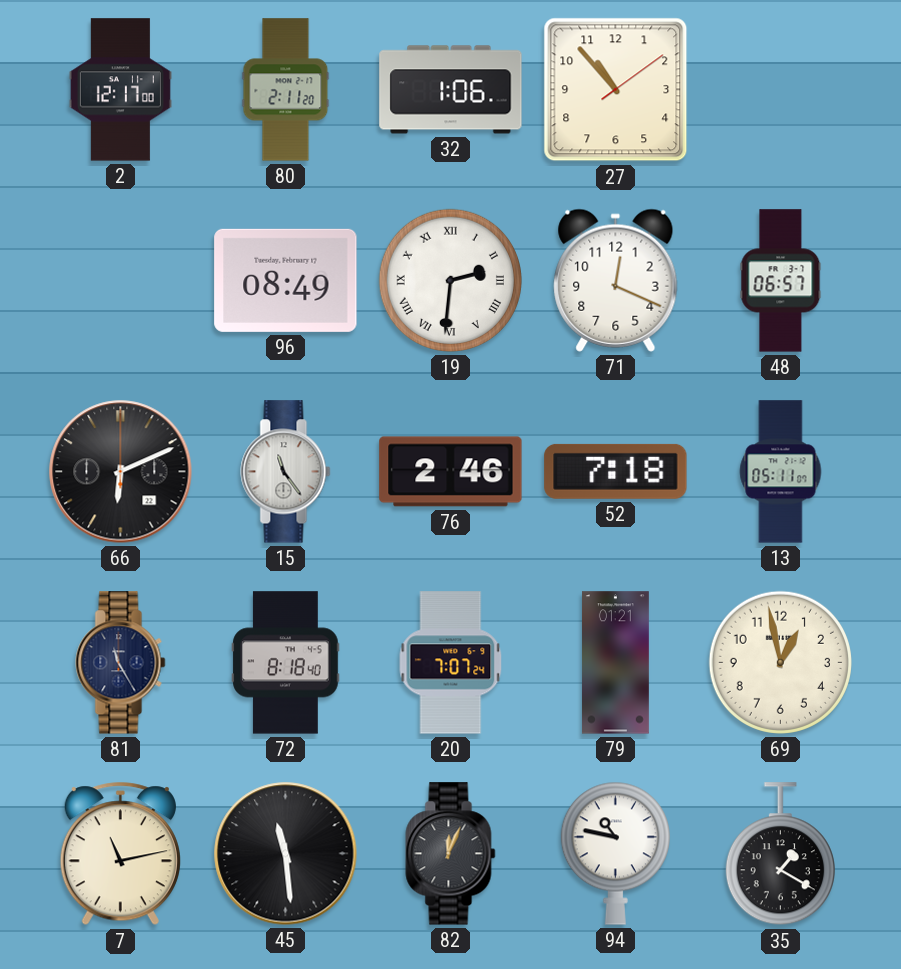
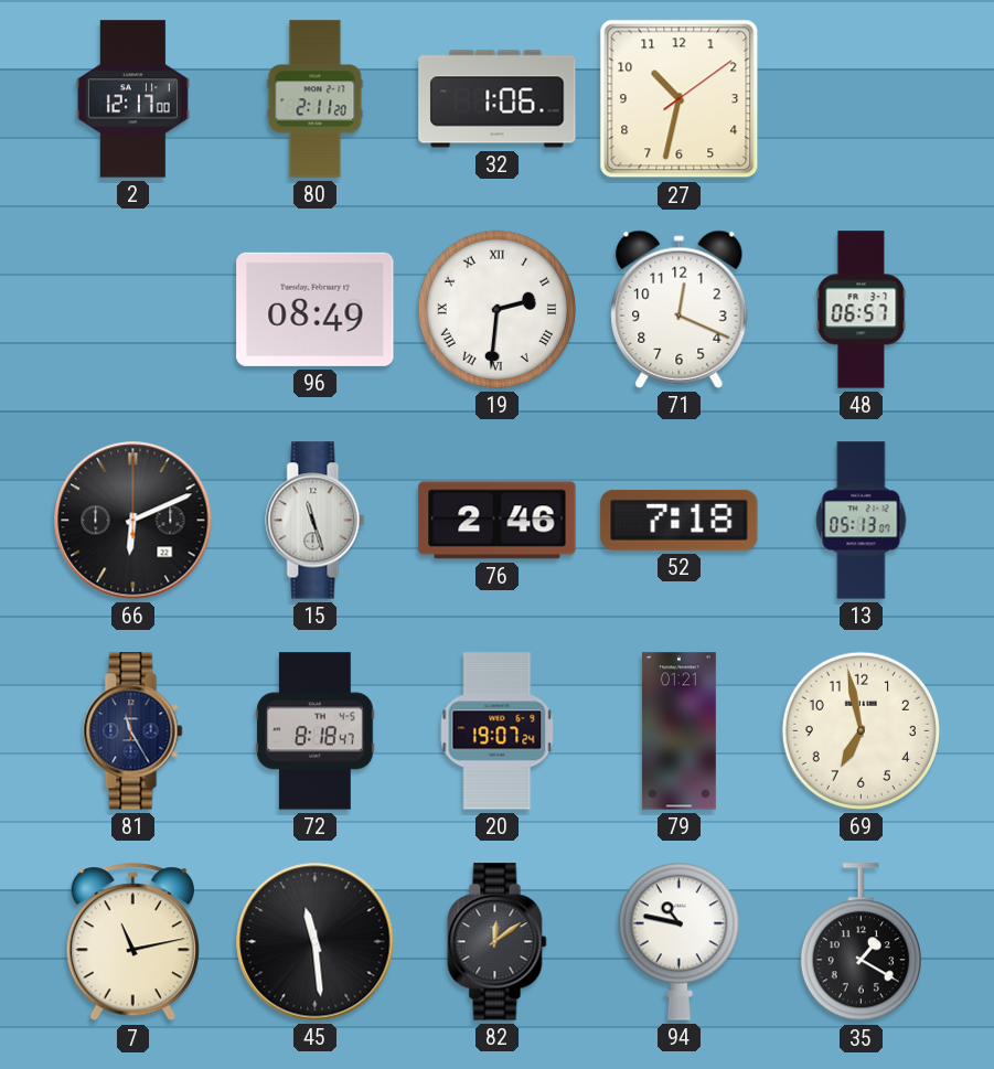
27: 10:53 -> 10:32 (680, 99)
15: 11:24 -> 11:27 (316, 521)
13: 05:11 -> 05:13 (862, 521)
72: 8:18:40 -> 8:18:47 (316, 731)
20: 7:07 -> 19:07 (498, 731)
69: 12:58 -> 6:58 (861, 730)
82: 12:04 -> 12:09 (498, 942)
